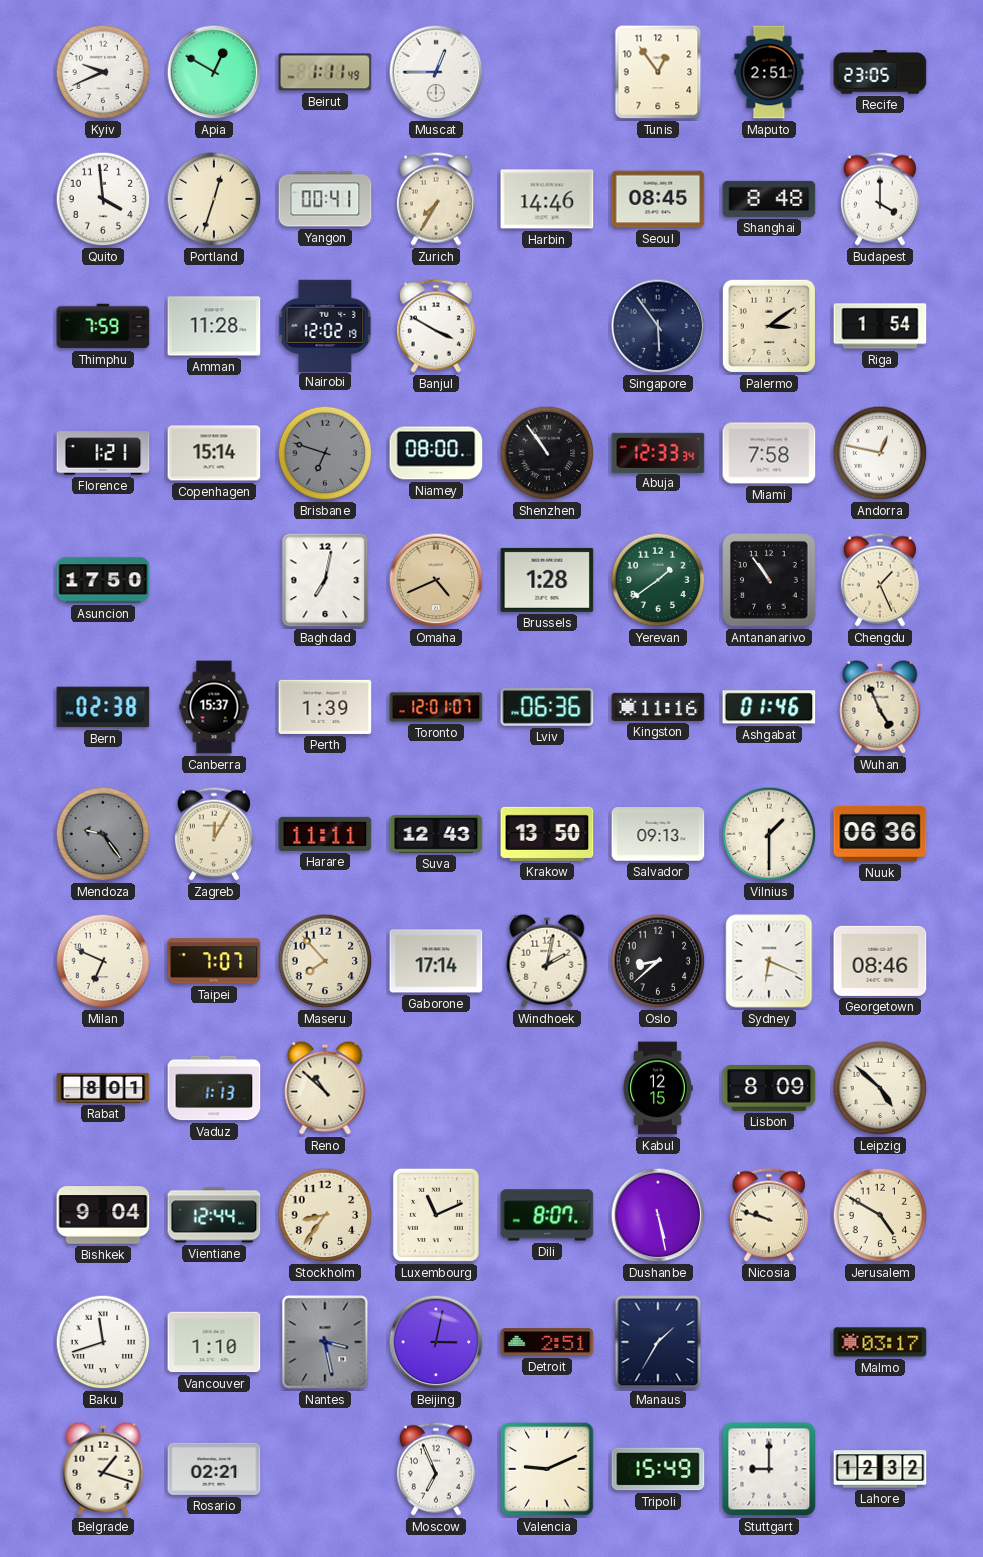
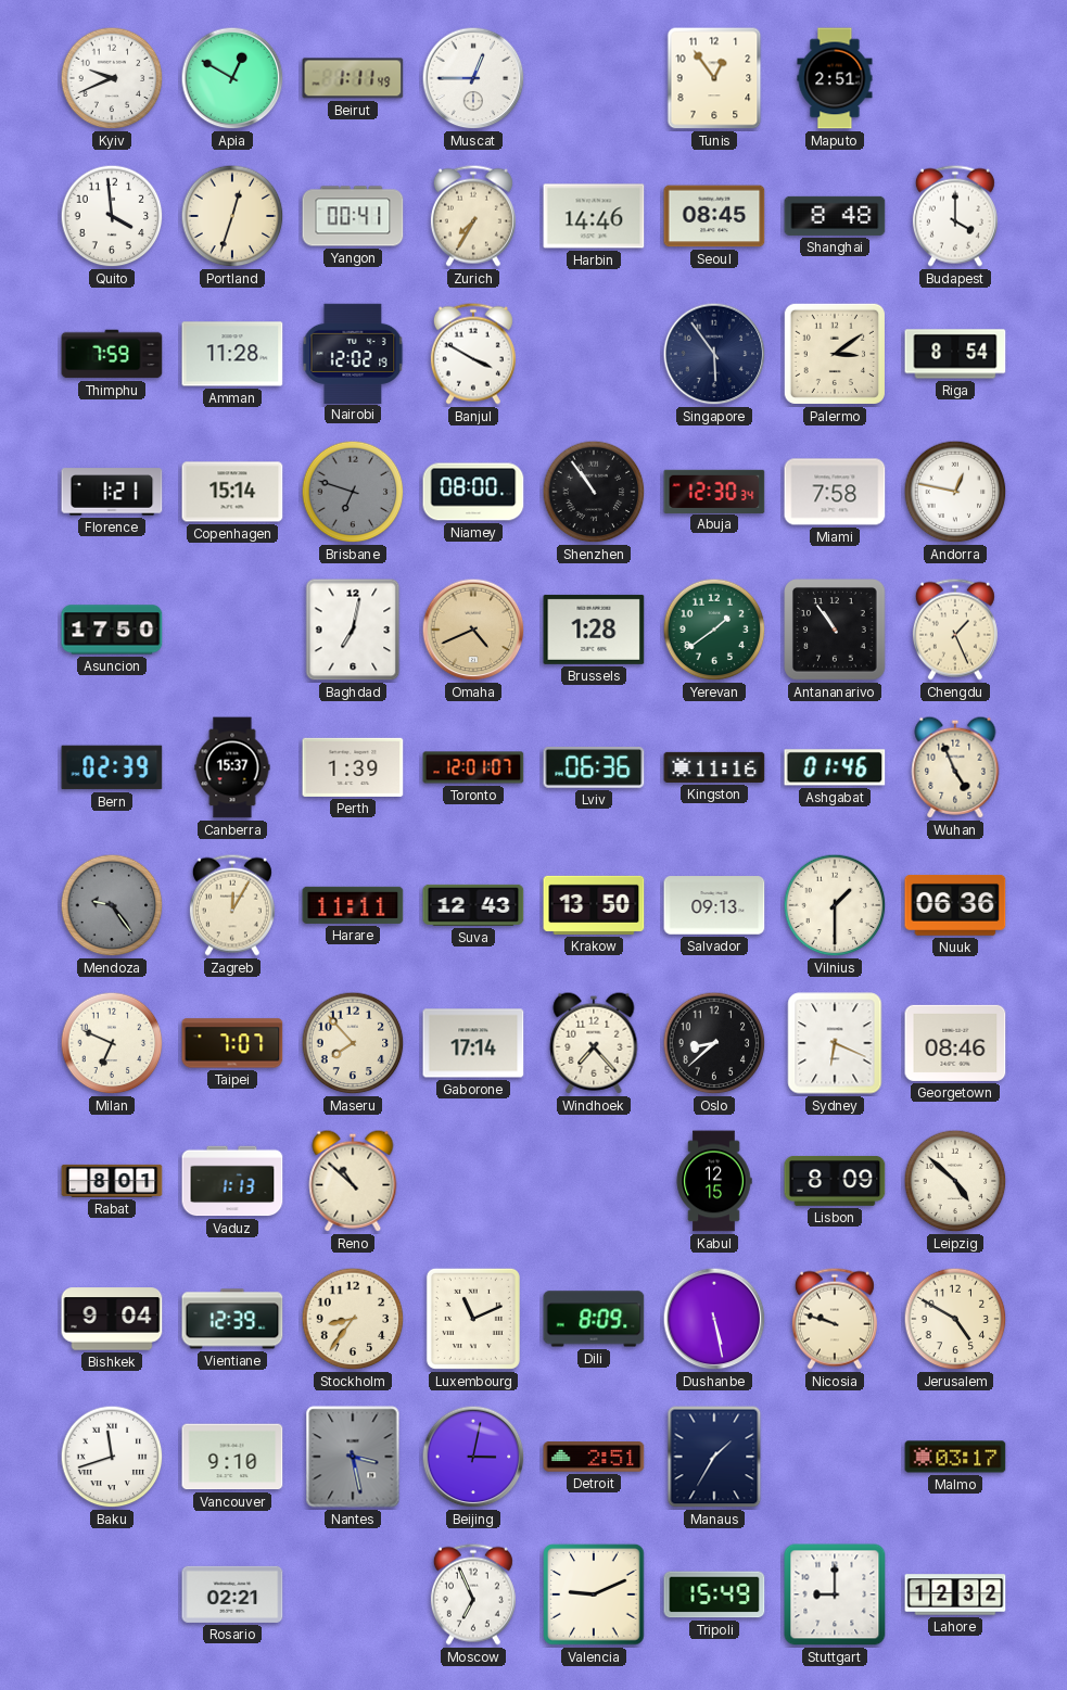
Recife: 23:05 -> none (880, 72)
Riga: 1:54 -> 8:54 (955, 354)
Abuja: 12:33 -> 12:30 (714, 491)
Bern: 02:38 -> 02:39 (112, 767)
Windhoek: 2:02 -> 7:23 (594, 1043)
Vientiane: 12:44 -> 12:39 (232, 1319)
Dili: 8:07 -> 8:09 (594, 1319)
Vancouver: 1:10 -> 9:10 (232, 1457)
Belgrade: 1:18 -> none (103, 1469)
